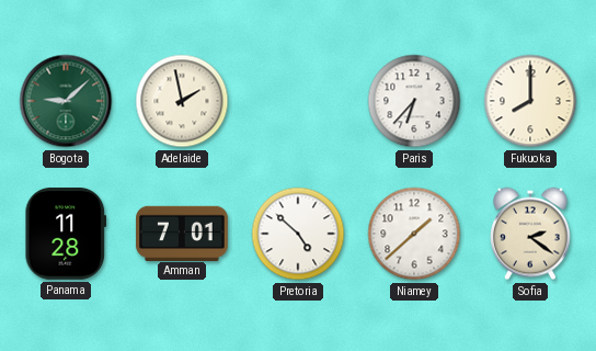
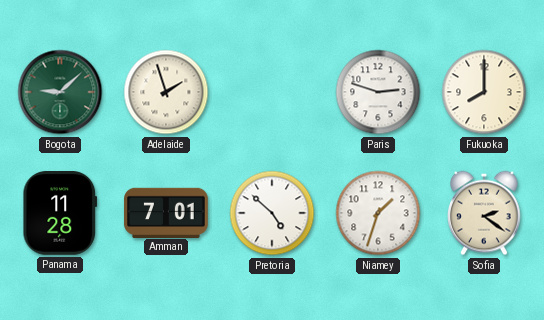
Adelaide: 1:58 -> 1:57 (166, 92)
Paris: 6:37 -> 2:48 (378, 92)
Niamey: 1:38 -> 1:33 (378, 213)
